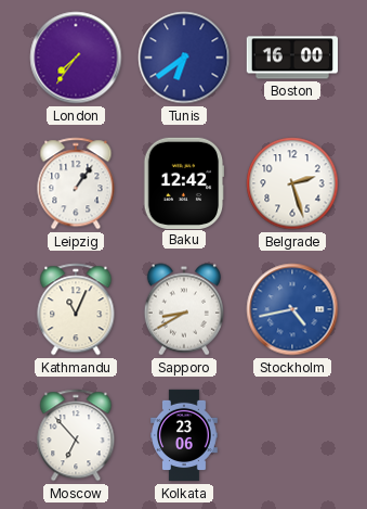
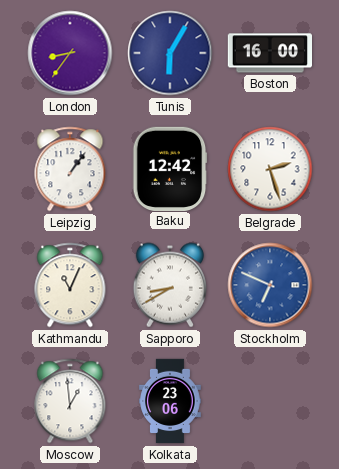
London: 7:36 -> 8:36 (70, 53)
Tunis: 6:39 -> 6:05 (170, 53)
Stockholm: 4:43 -> 6:49 (270, 285)
Moscow: 6:53 -> 12:59 (70, 401)
